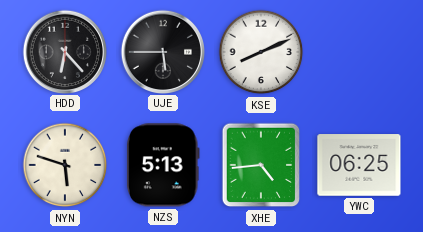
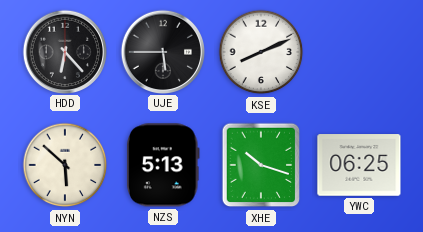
NYN: 5:48 -> 5:52 (65, 165)
XHE: 4:44 -> 10:18 (261, 165)
